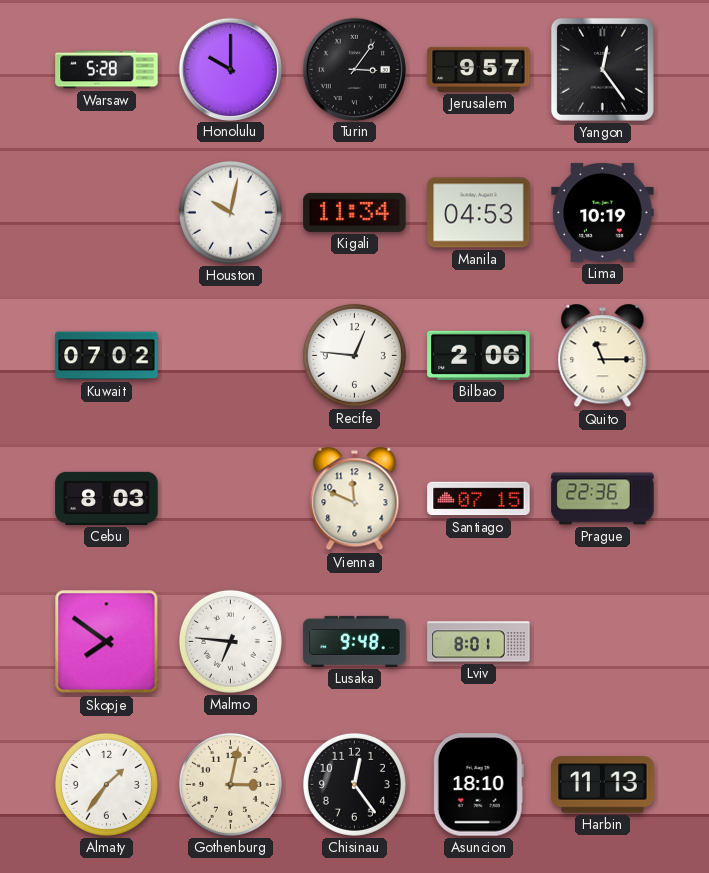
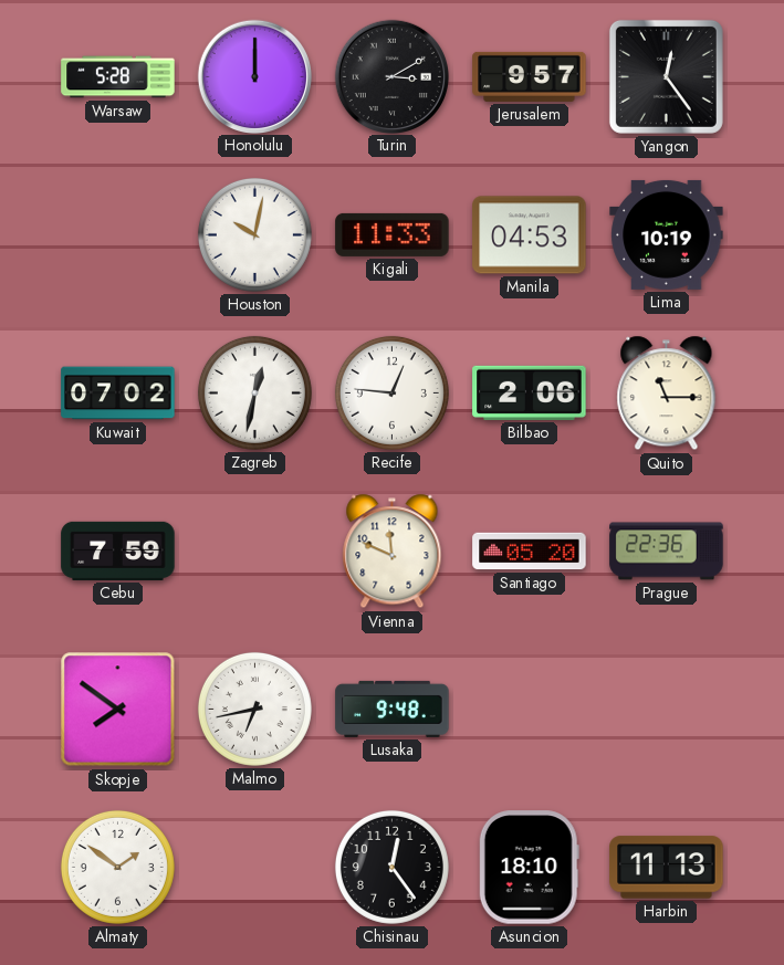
Honolulu: 10:00 -> 12:00 (254, 76)
Turin: 3:06 -> 3:10 (391, 76)
Kigali: 11:34 -> 11:33 (393, 234)
Zagreb: none -> 12:32 (254, 392)
Cebu: 8:03 -> 7:59 (118, 550)
Santiago: 07:15 -> 05:20 (530, 552)
Malmo: 6:46 -> 6:43 (254, 709)
Lviv: 8:01 -> none (479, 642)
Almaty: 1:36 -> 1:51 (117, 867)
Gothenburg: 3:02 -> none (230, 784)
